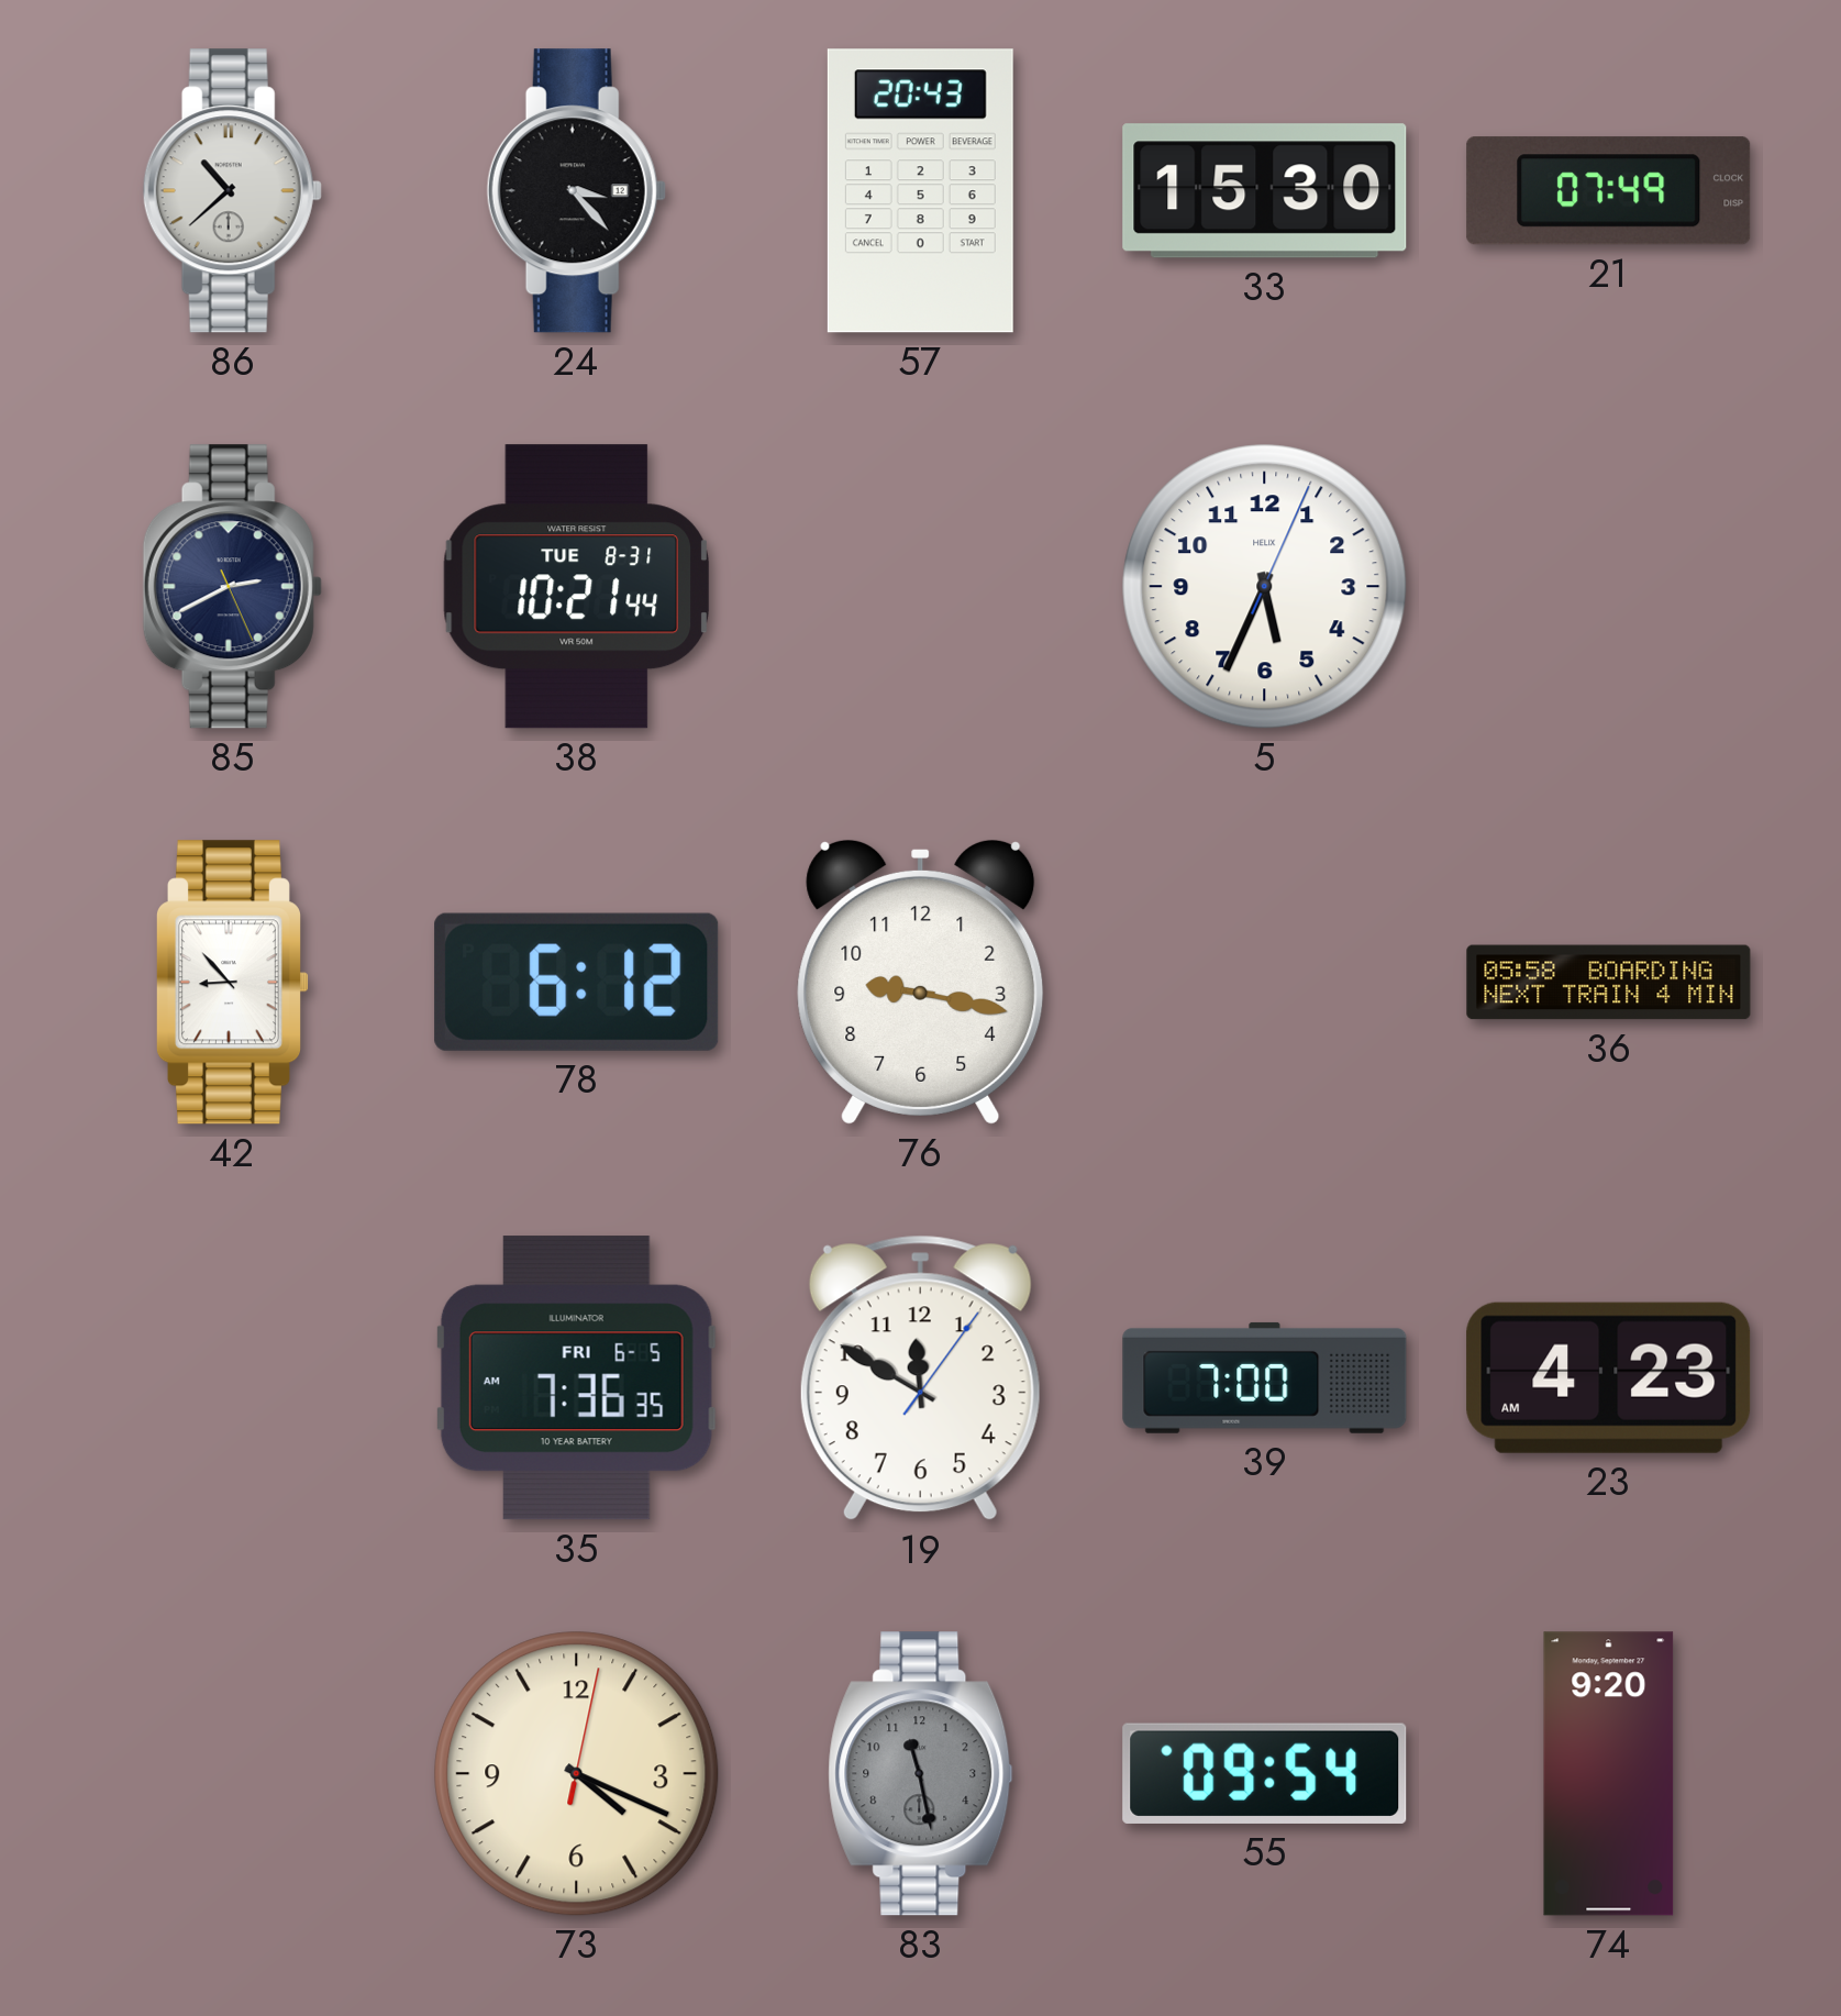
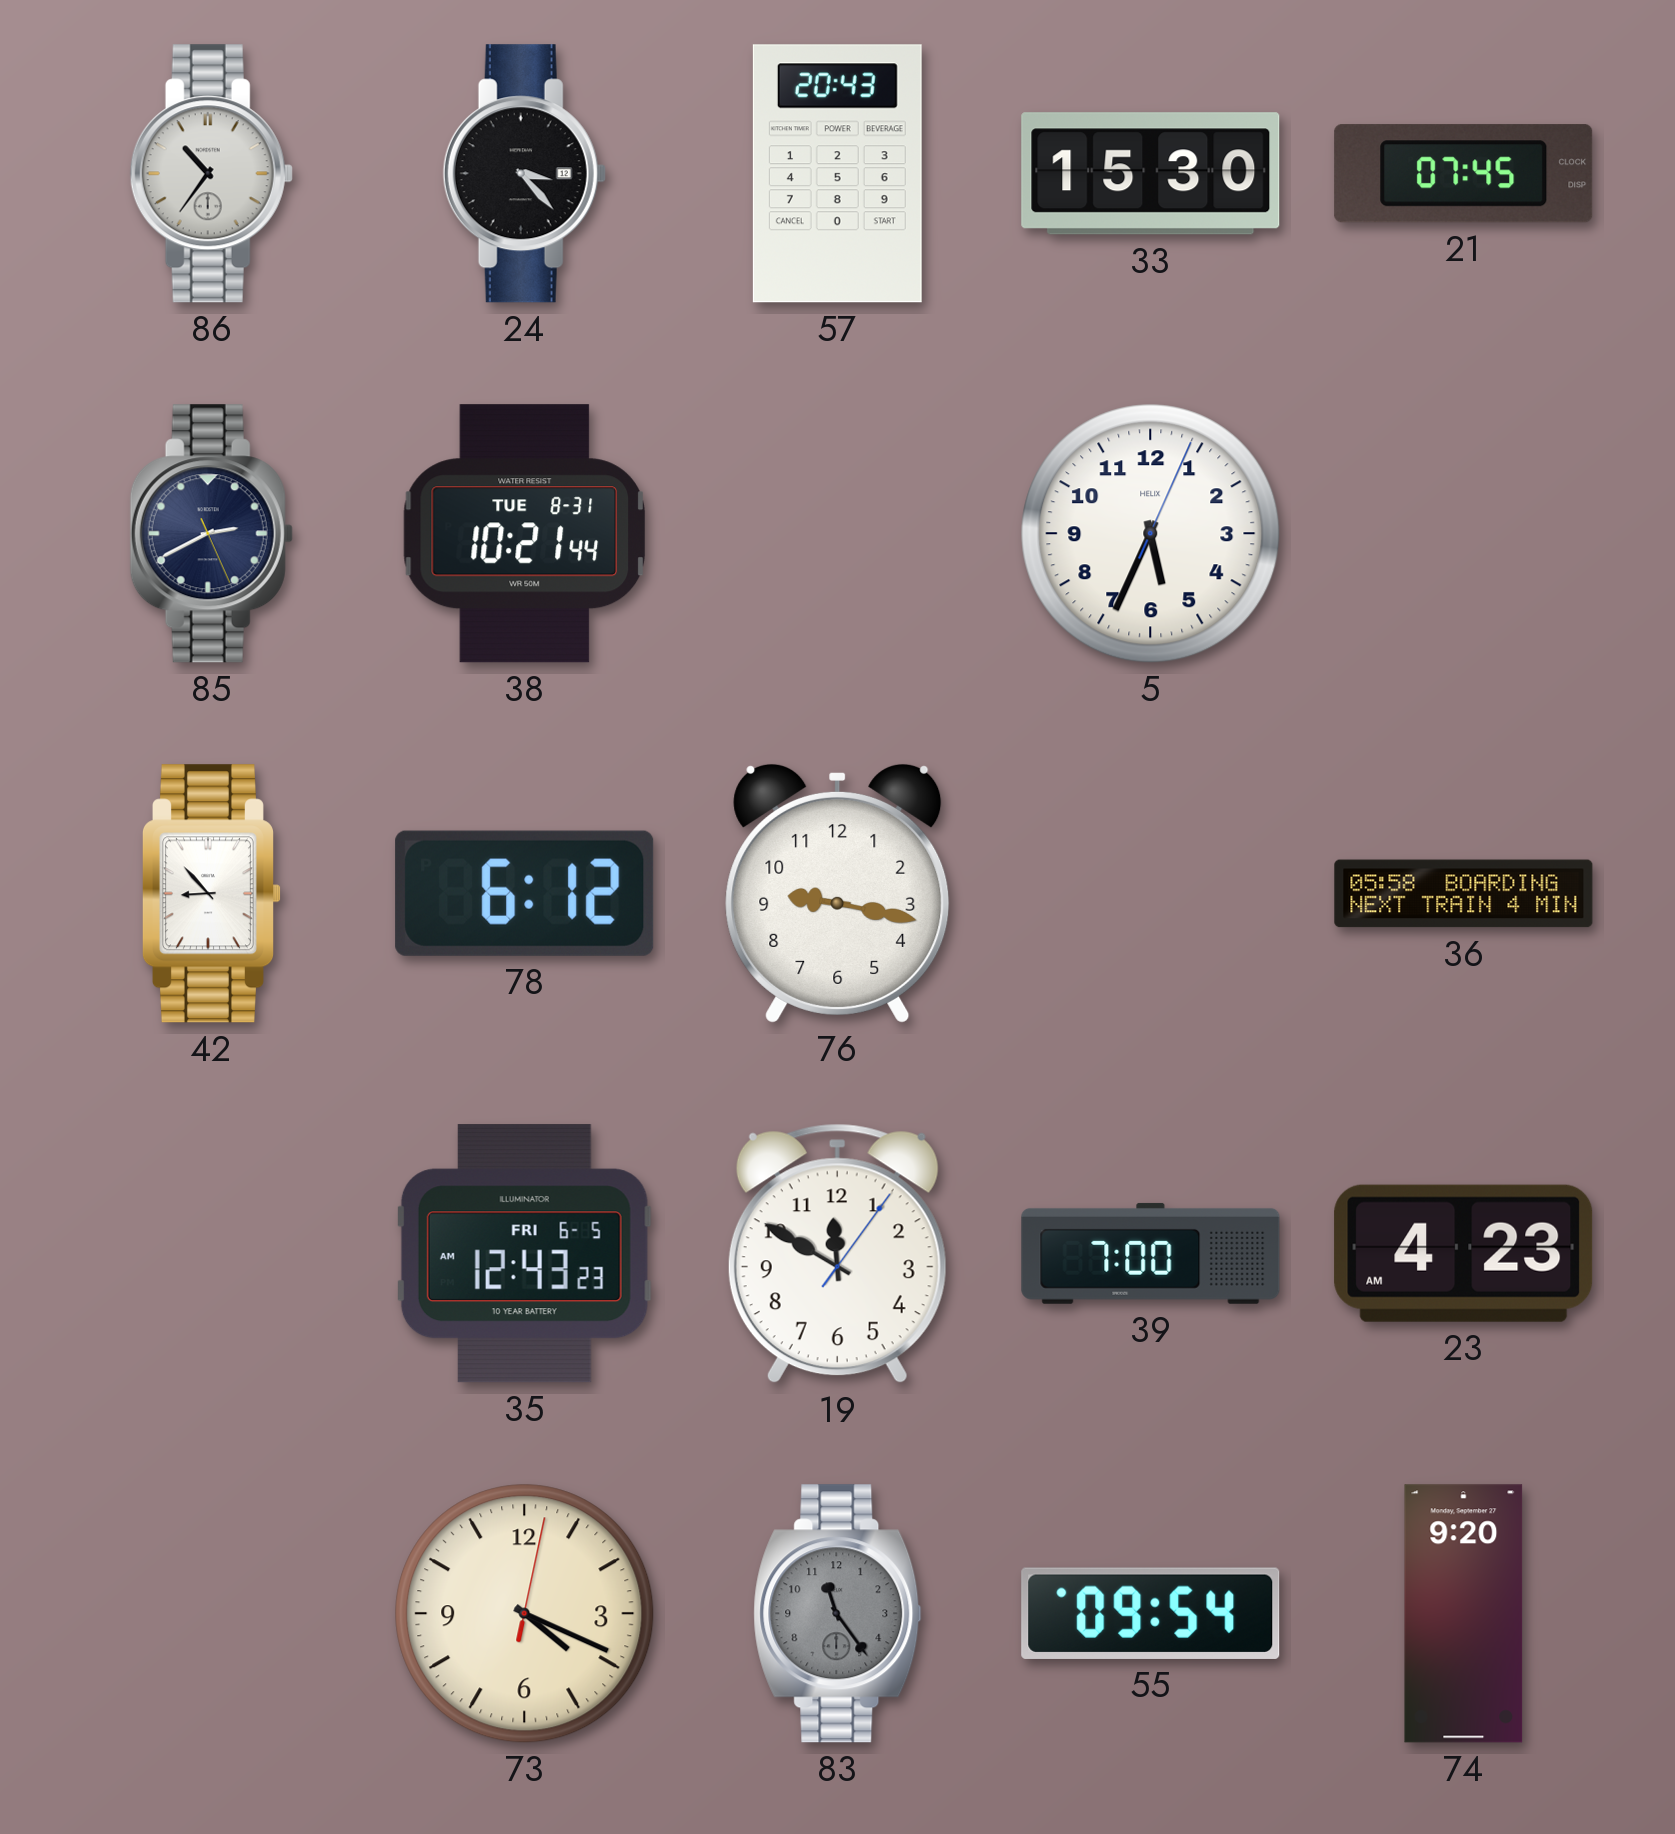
86: 10:38 -> 10:36 (211, 174)
21: 07:49 -> 07:45 (1464, 174)
35: 7:36 -> 12:43 (524, 1254)
83: 11:28 -> 11:24 (838, 1614)
